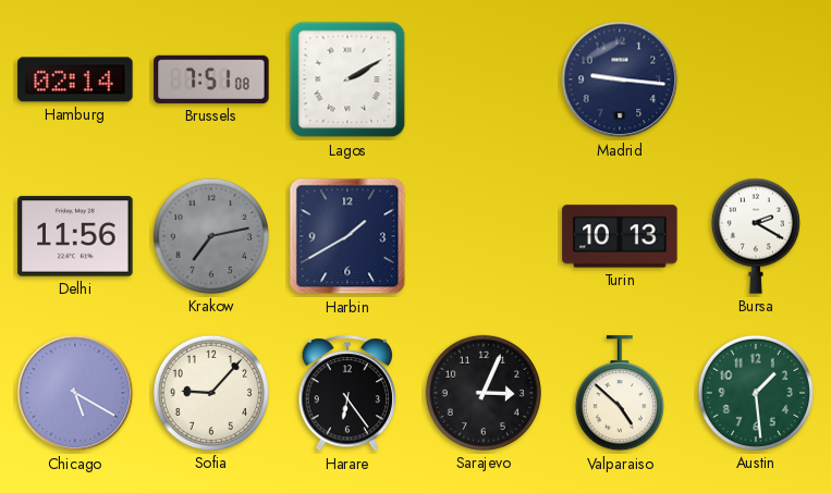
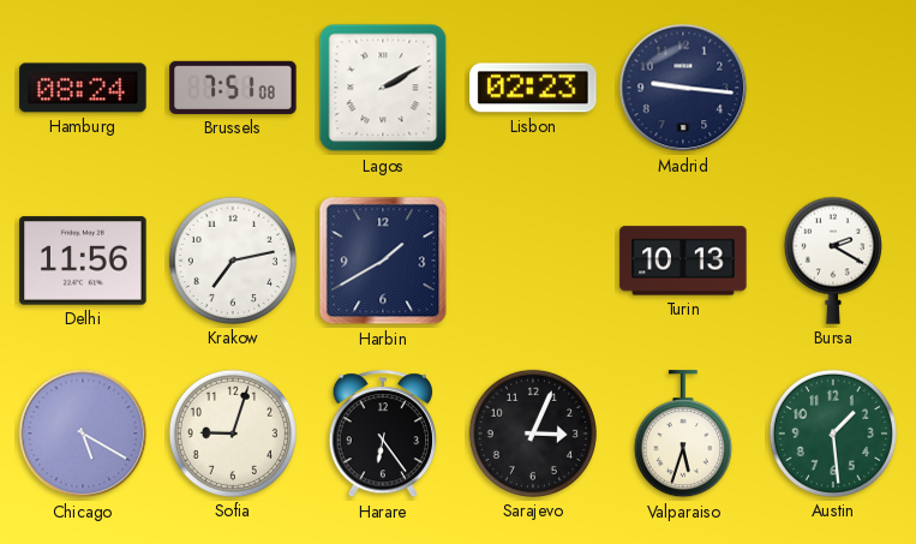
Hamburg: 02:14 -> 08:24 (83, 88)
Lisbon: none -> 02:23 (533, 88)
Krakow dial: grey -> white (233, 261)
Sofia: 9:07 -> 9:03 (233, 434)
Valparaiso: 4:52 -> 5:33 (683, 435)
